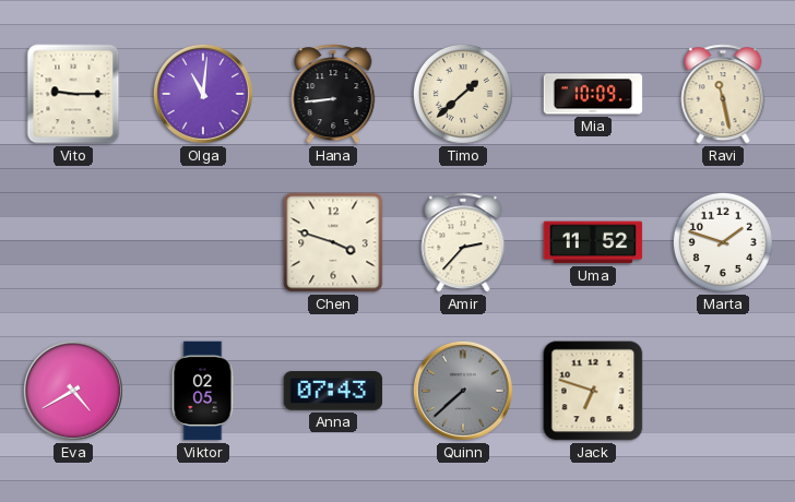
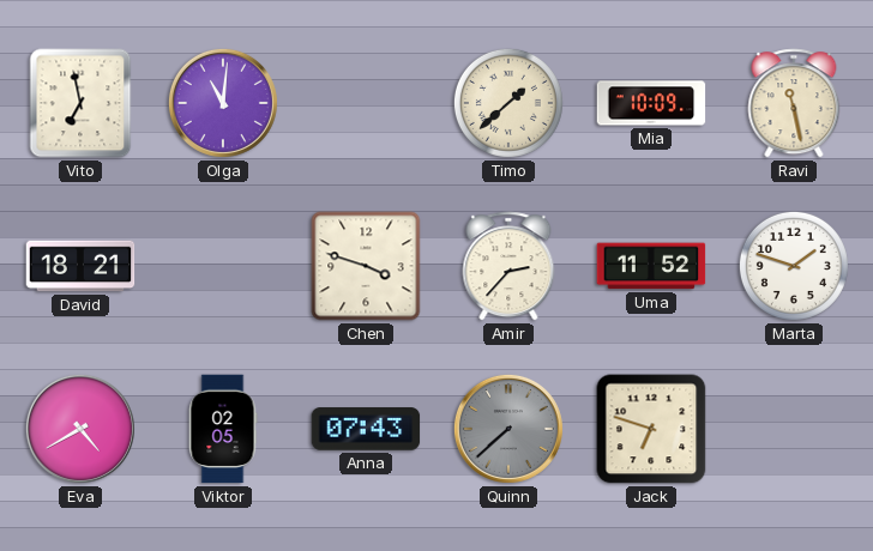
Vito: 9:15 -> 6:58 (80, 103)
Hana: 8:44 -> none (333, 94)
David: none -> 18:21 (80, 266)
